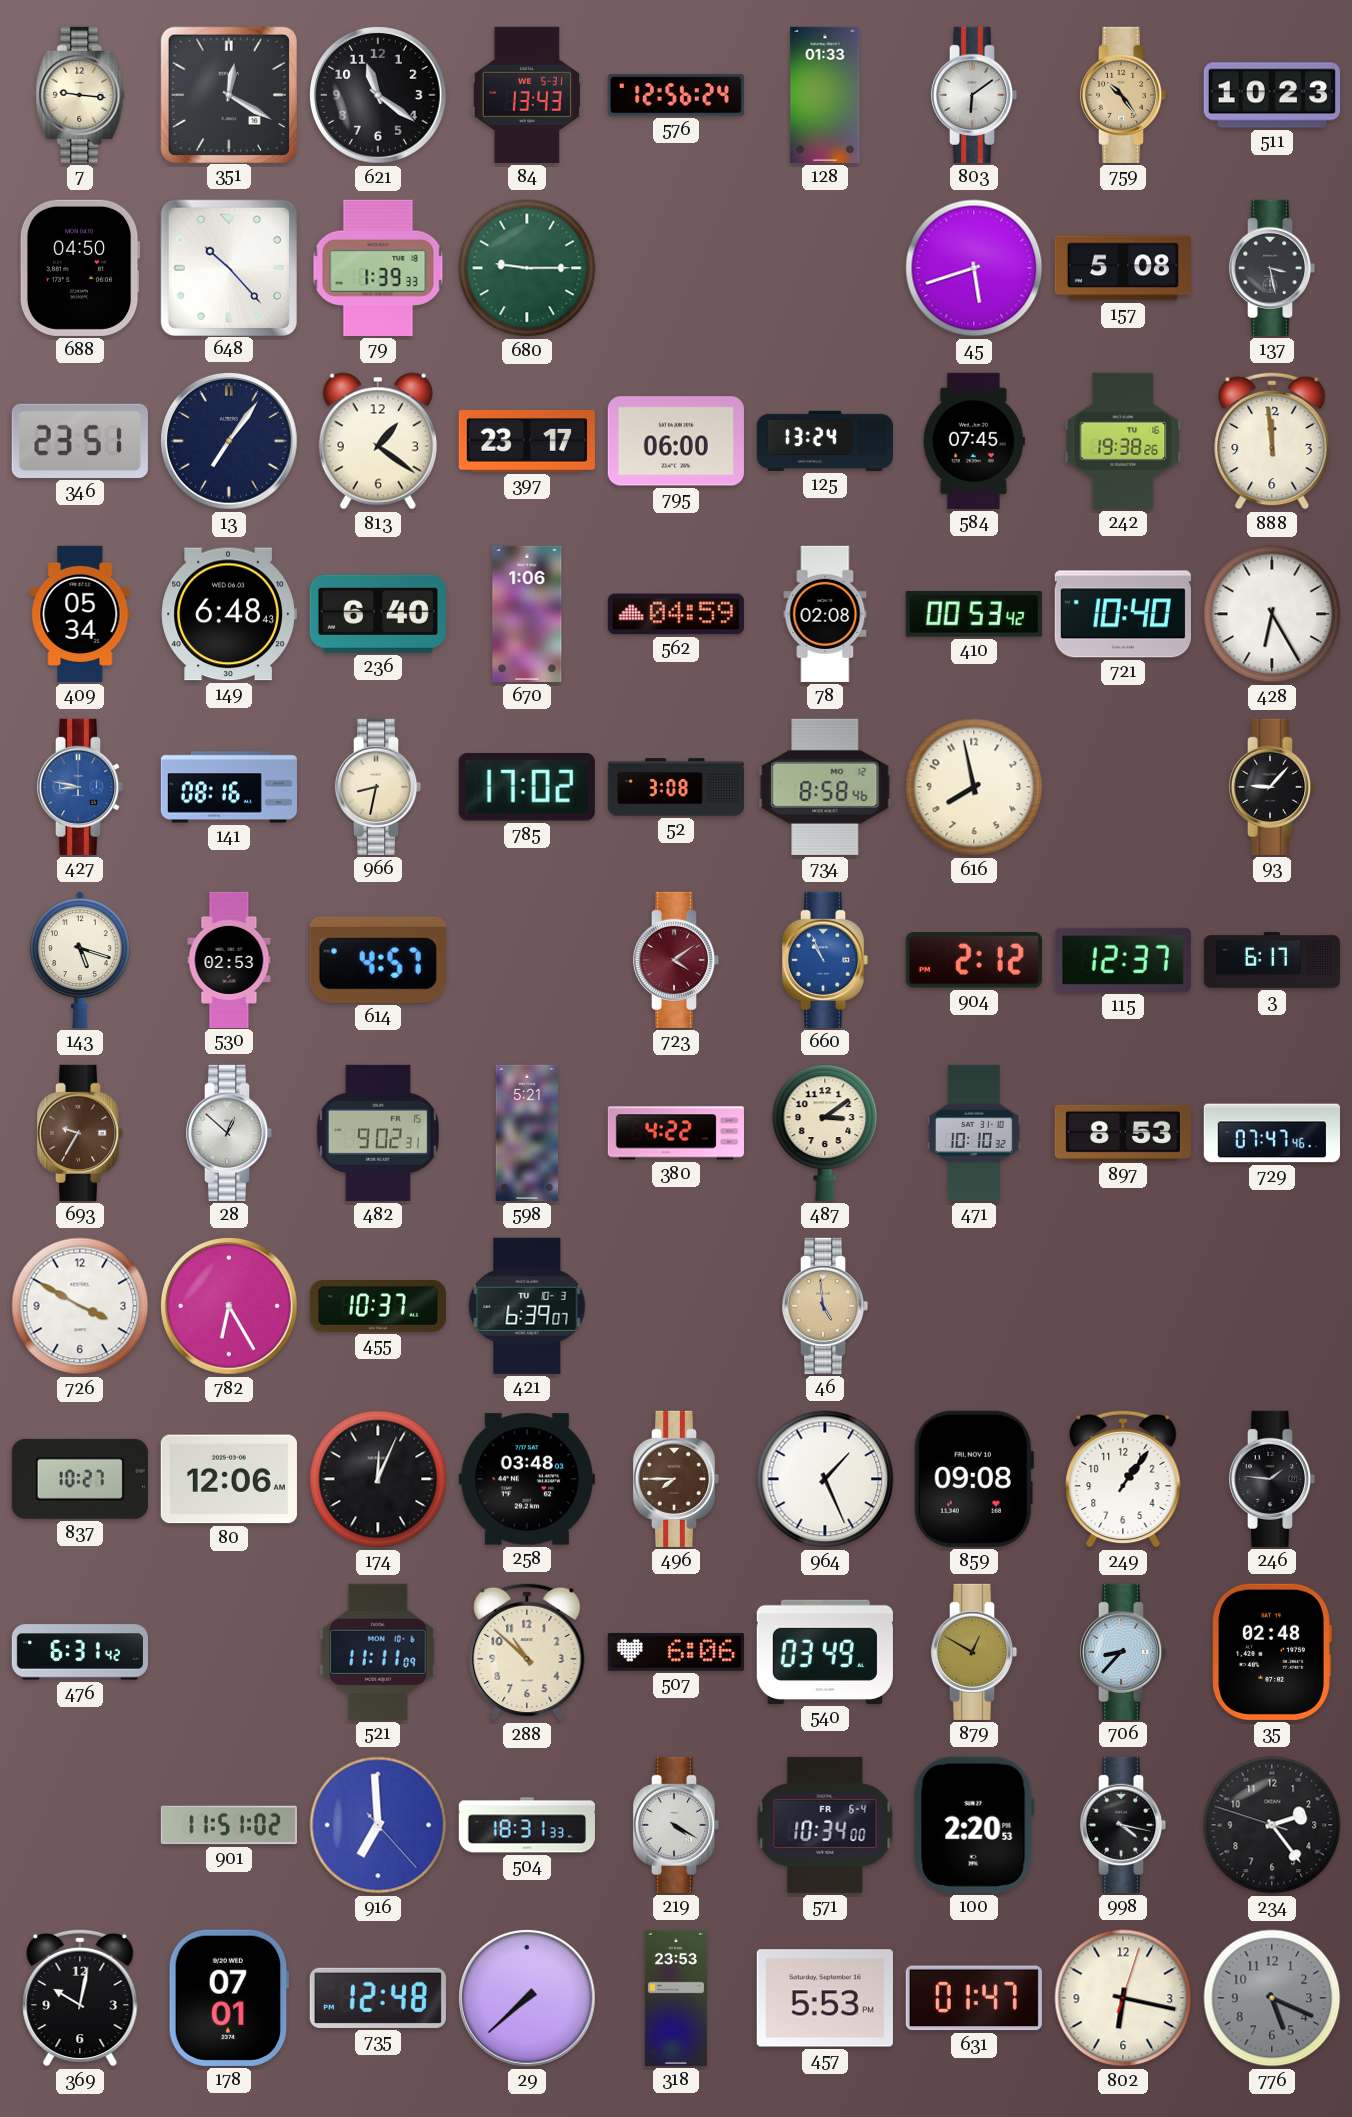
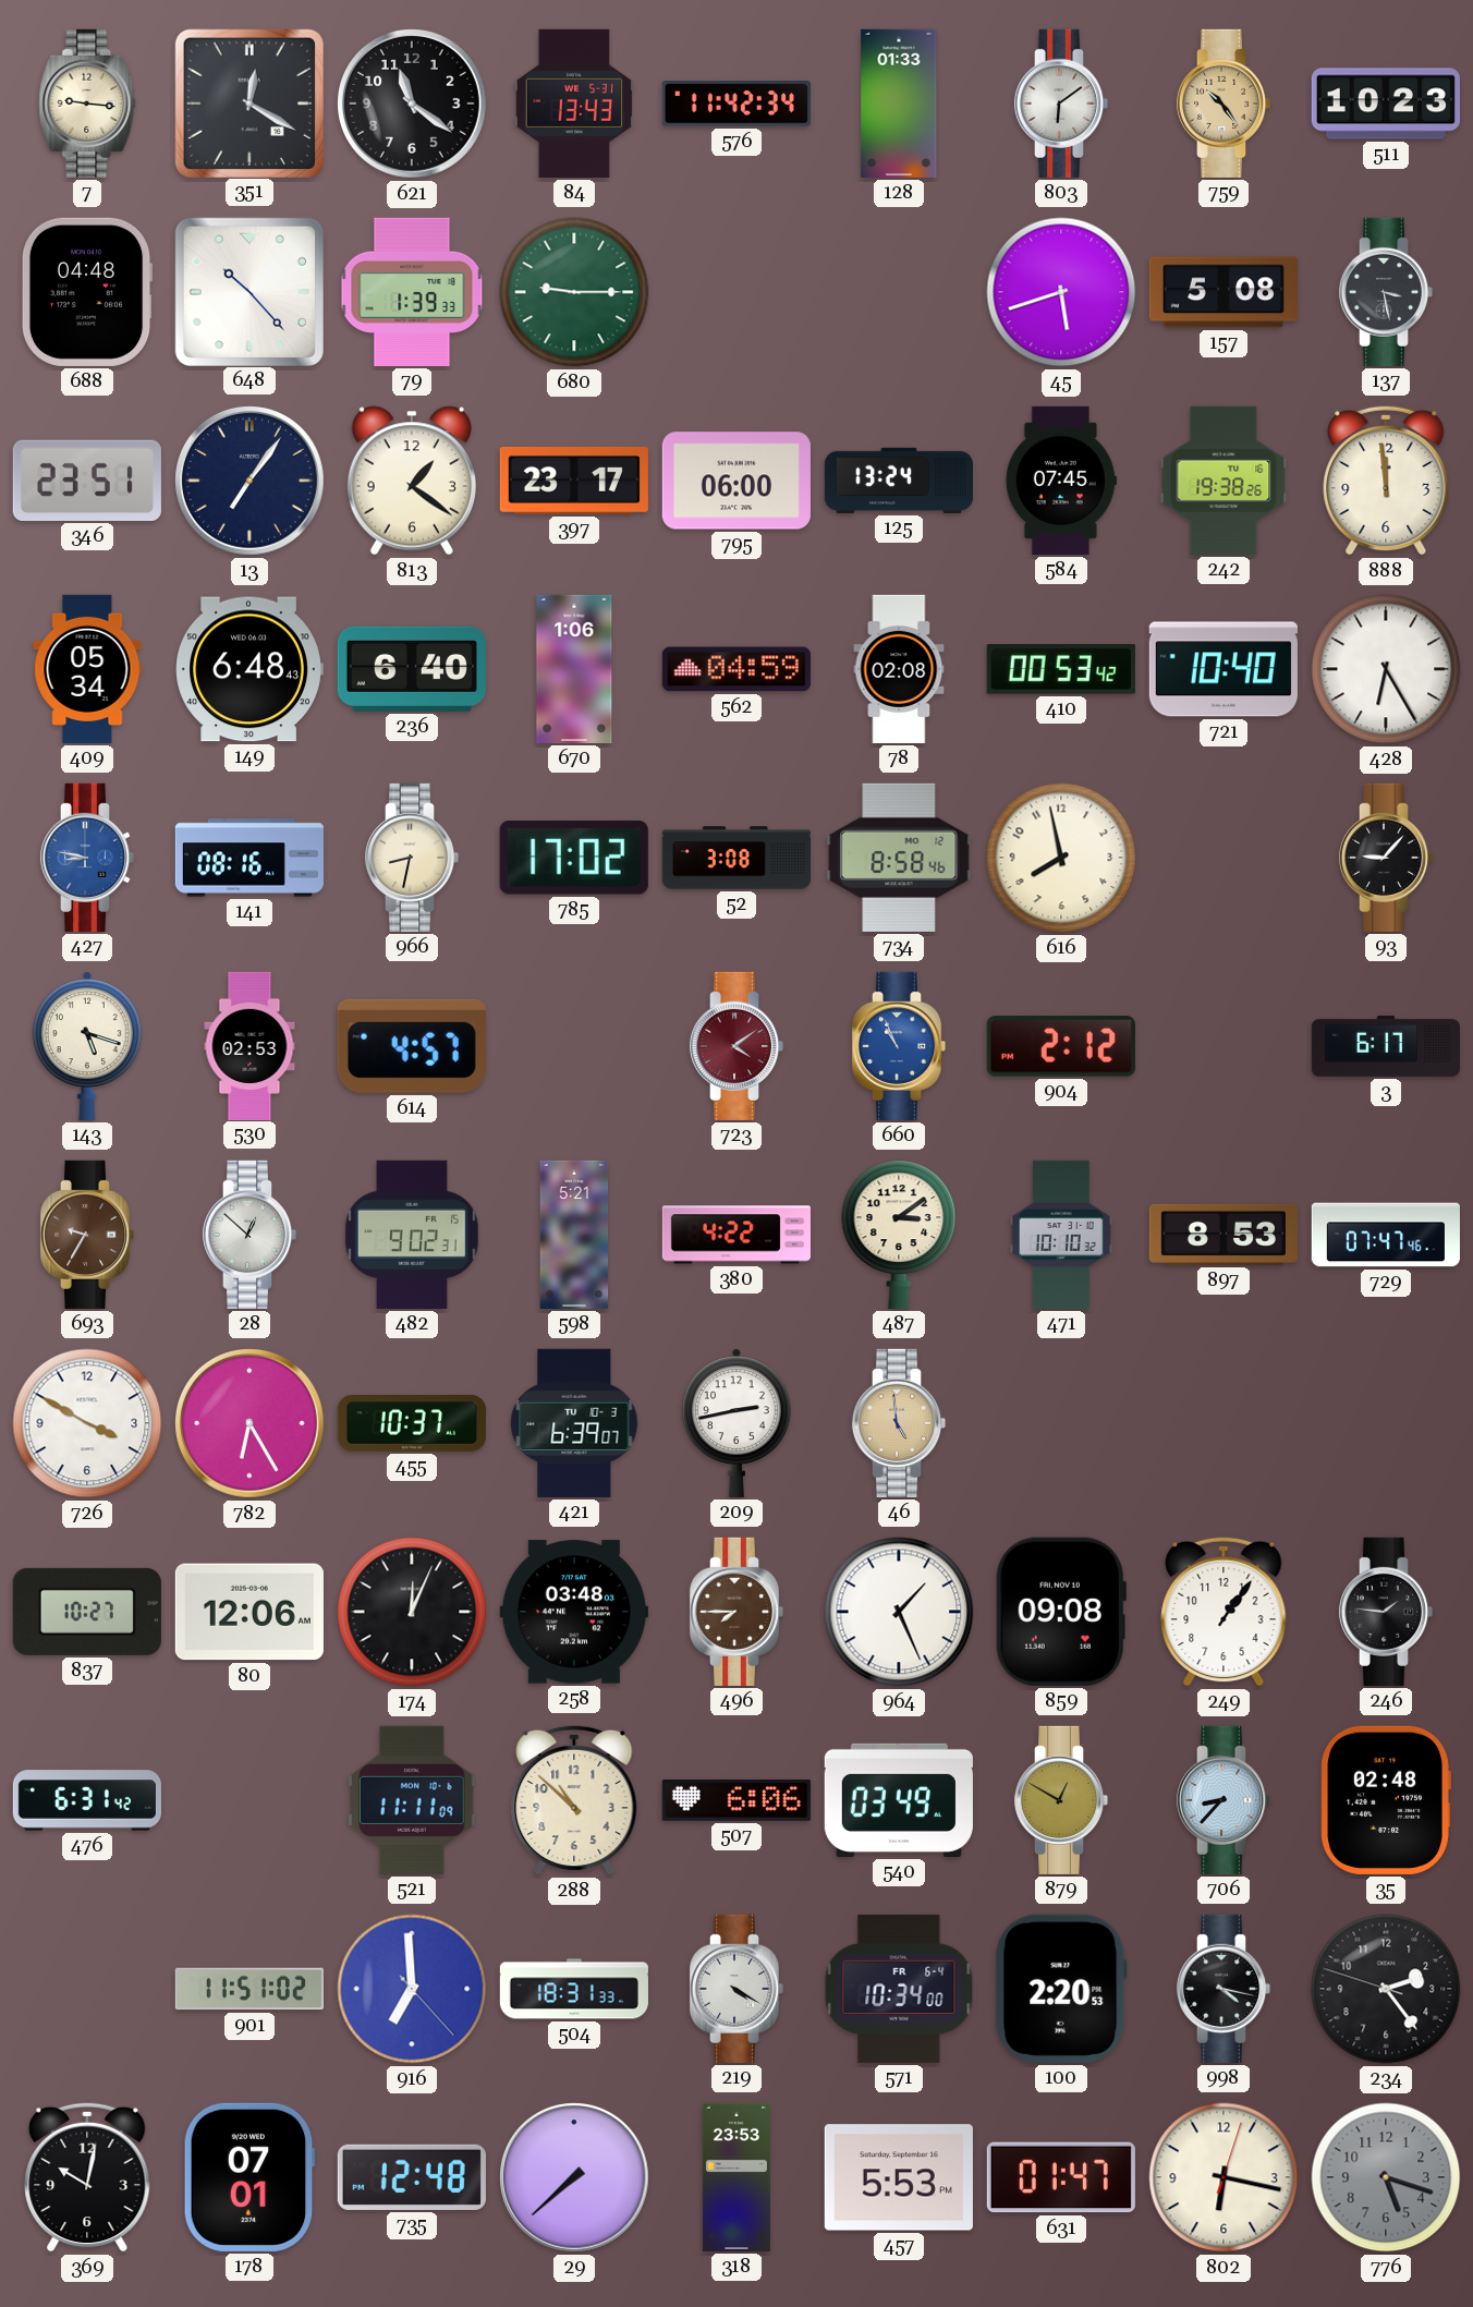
576: 12:56 -> 11:42 (736, 104)
688: 04:50 -> 04:48 (87, 292)
115: 12:37 -> none (1123, 960)
209: none -> 2:43 (736, 1423)
776: 5:19 -> 5:18 (1386, 2177)
